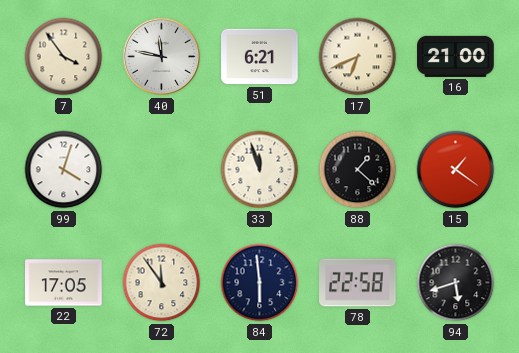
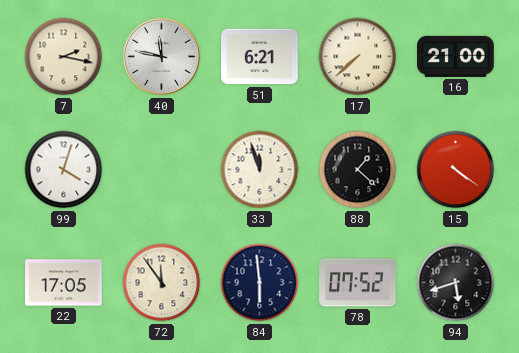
7: 3:54 -> 2:17 (64, 57)
17: 6:41 -> 7:38 (358, 57)
15: 1:21 -> 4:21 (456, 170)
78: 22:58 -> 07:52 (358, 283)
